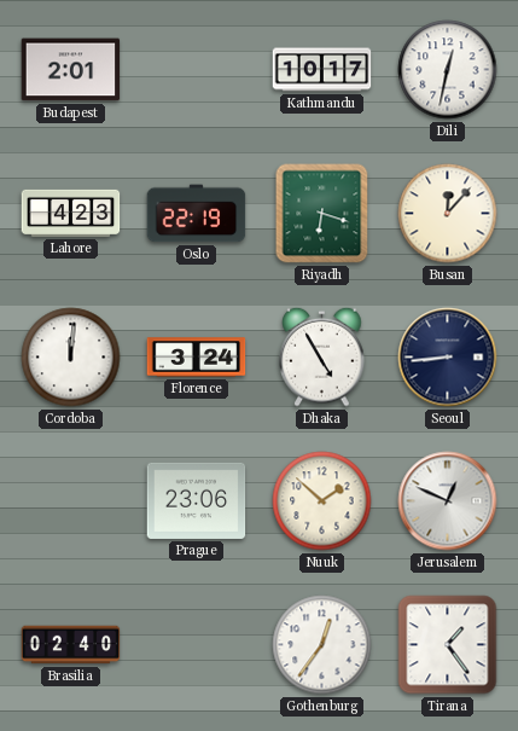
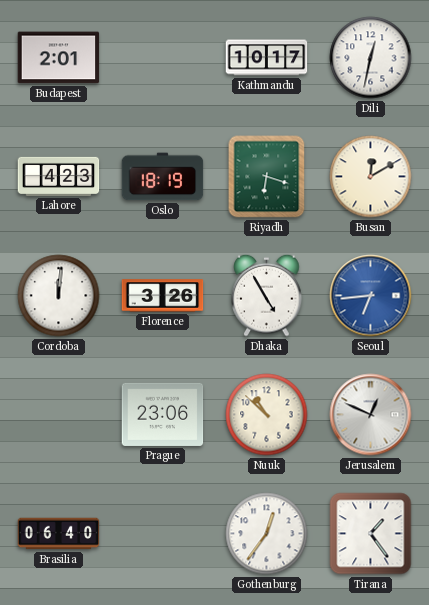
Oslo: 22:19 -> 18:19 (163, 177)
Busan: 12:07 -> 12:10 (371, 177)
Florence: 3:24 -> 3:26 (163, 296)
Seoul: 8:44 -> 6:44 (371, 296)
Seoul dial: navy -> blue (371, 296)
Nuuk: 1:52 -> 10:52 (267, 415)
Brasilia: 02:40 -> 06:40 (59, 534)
